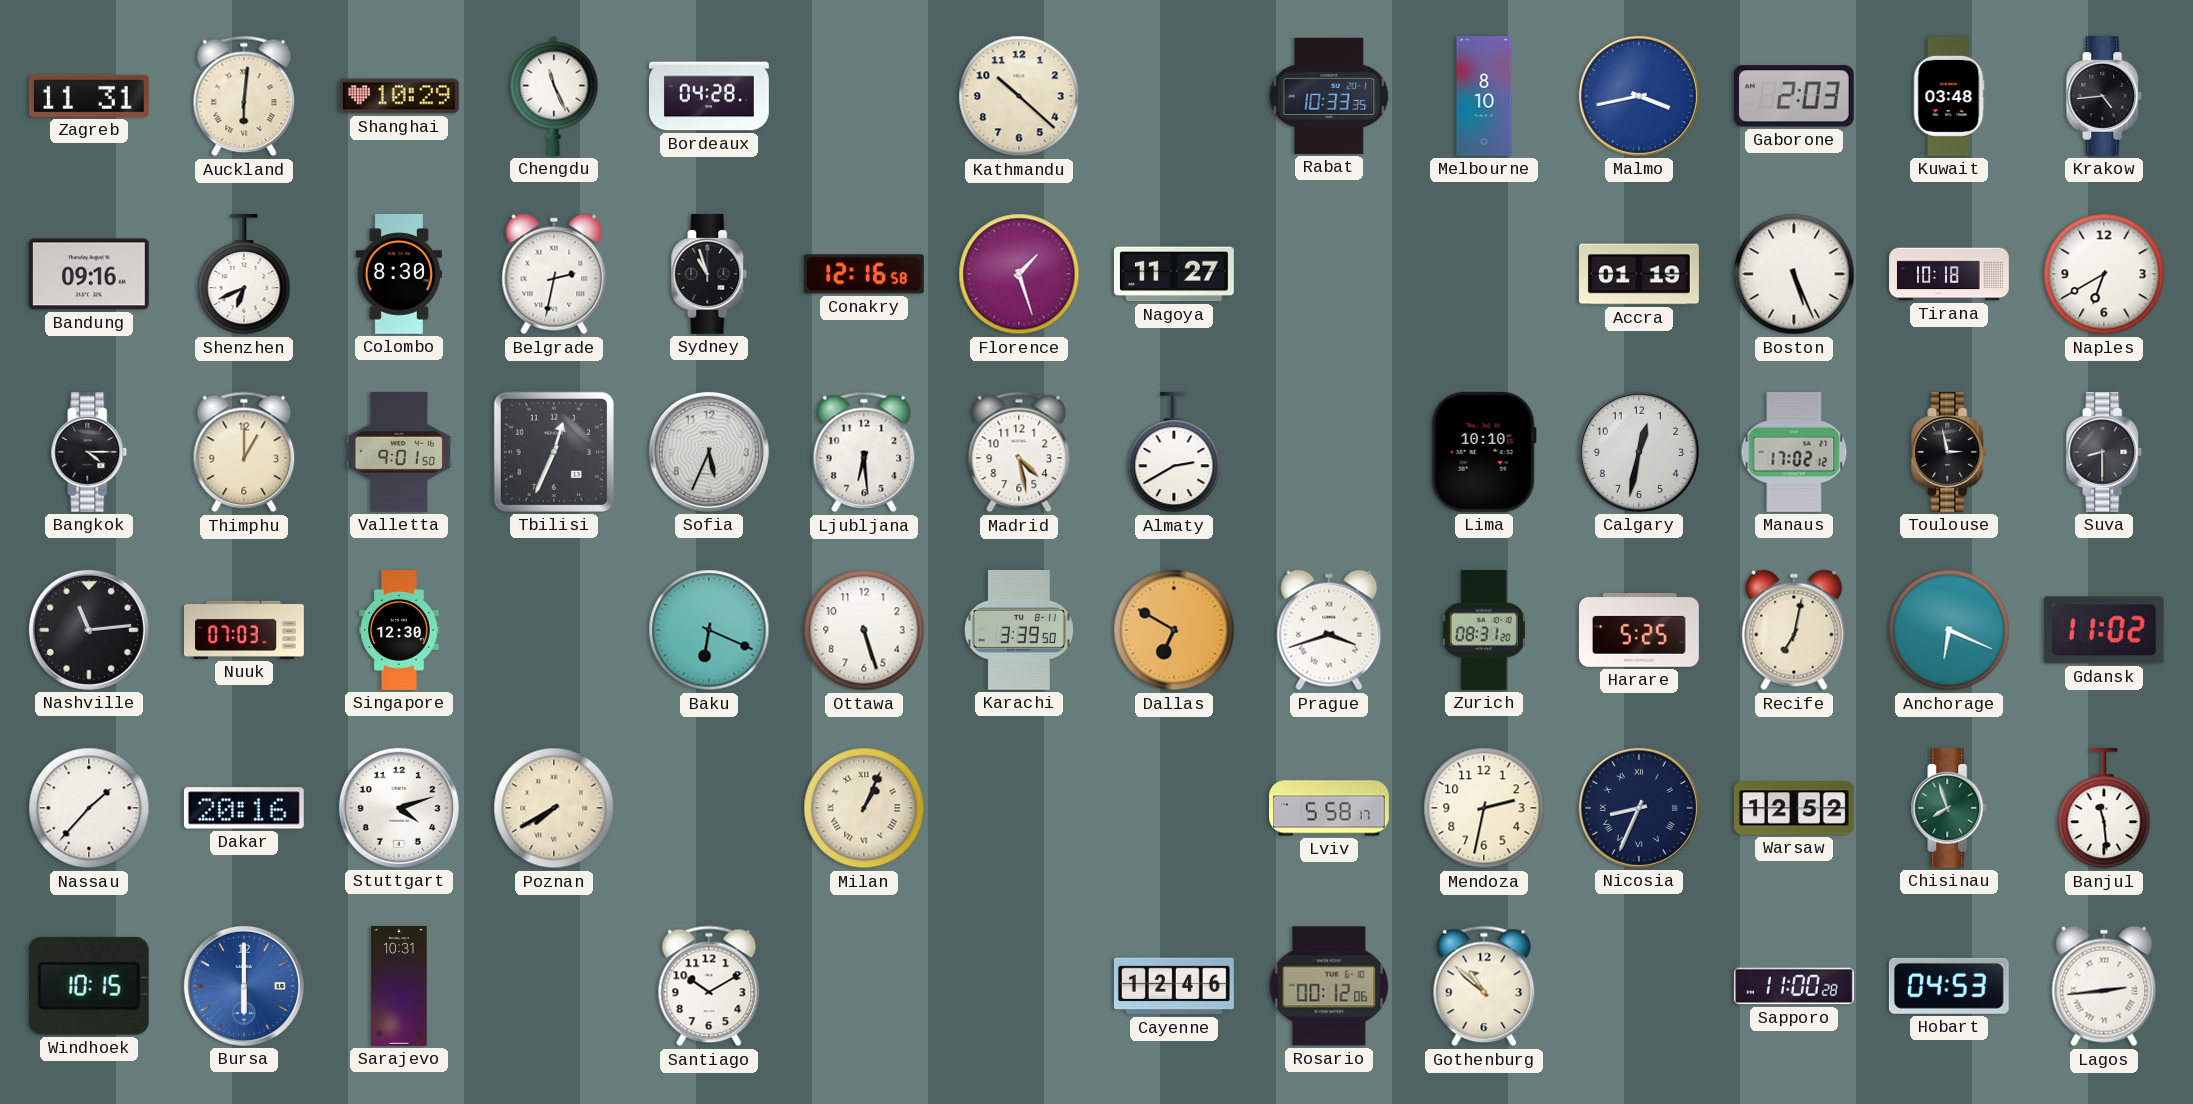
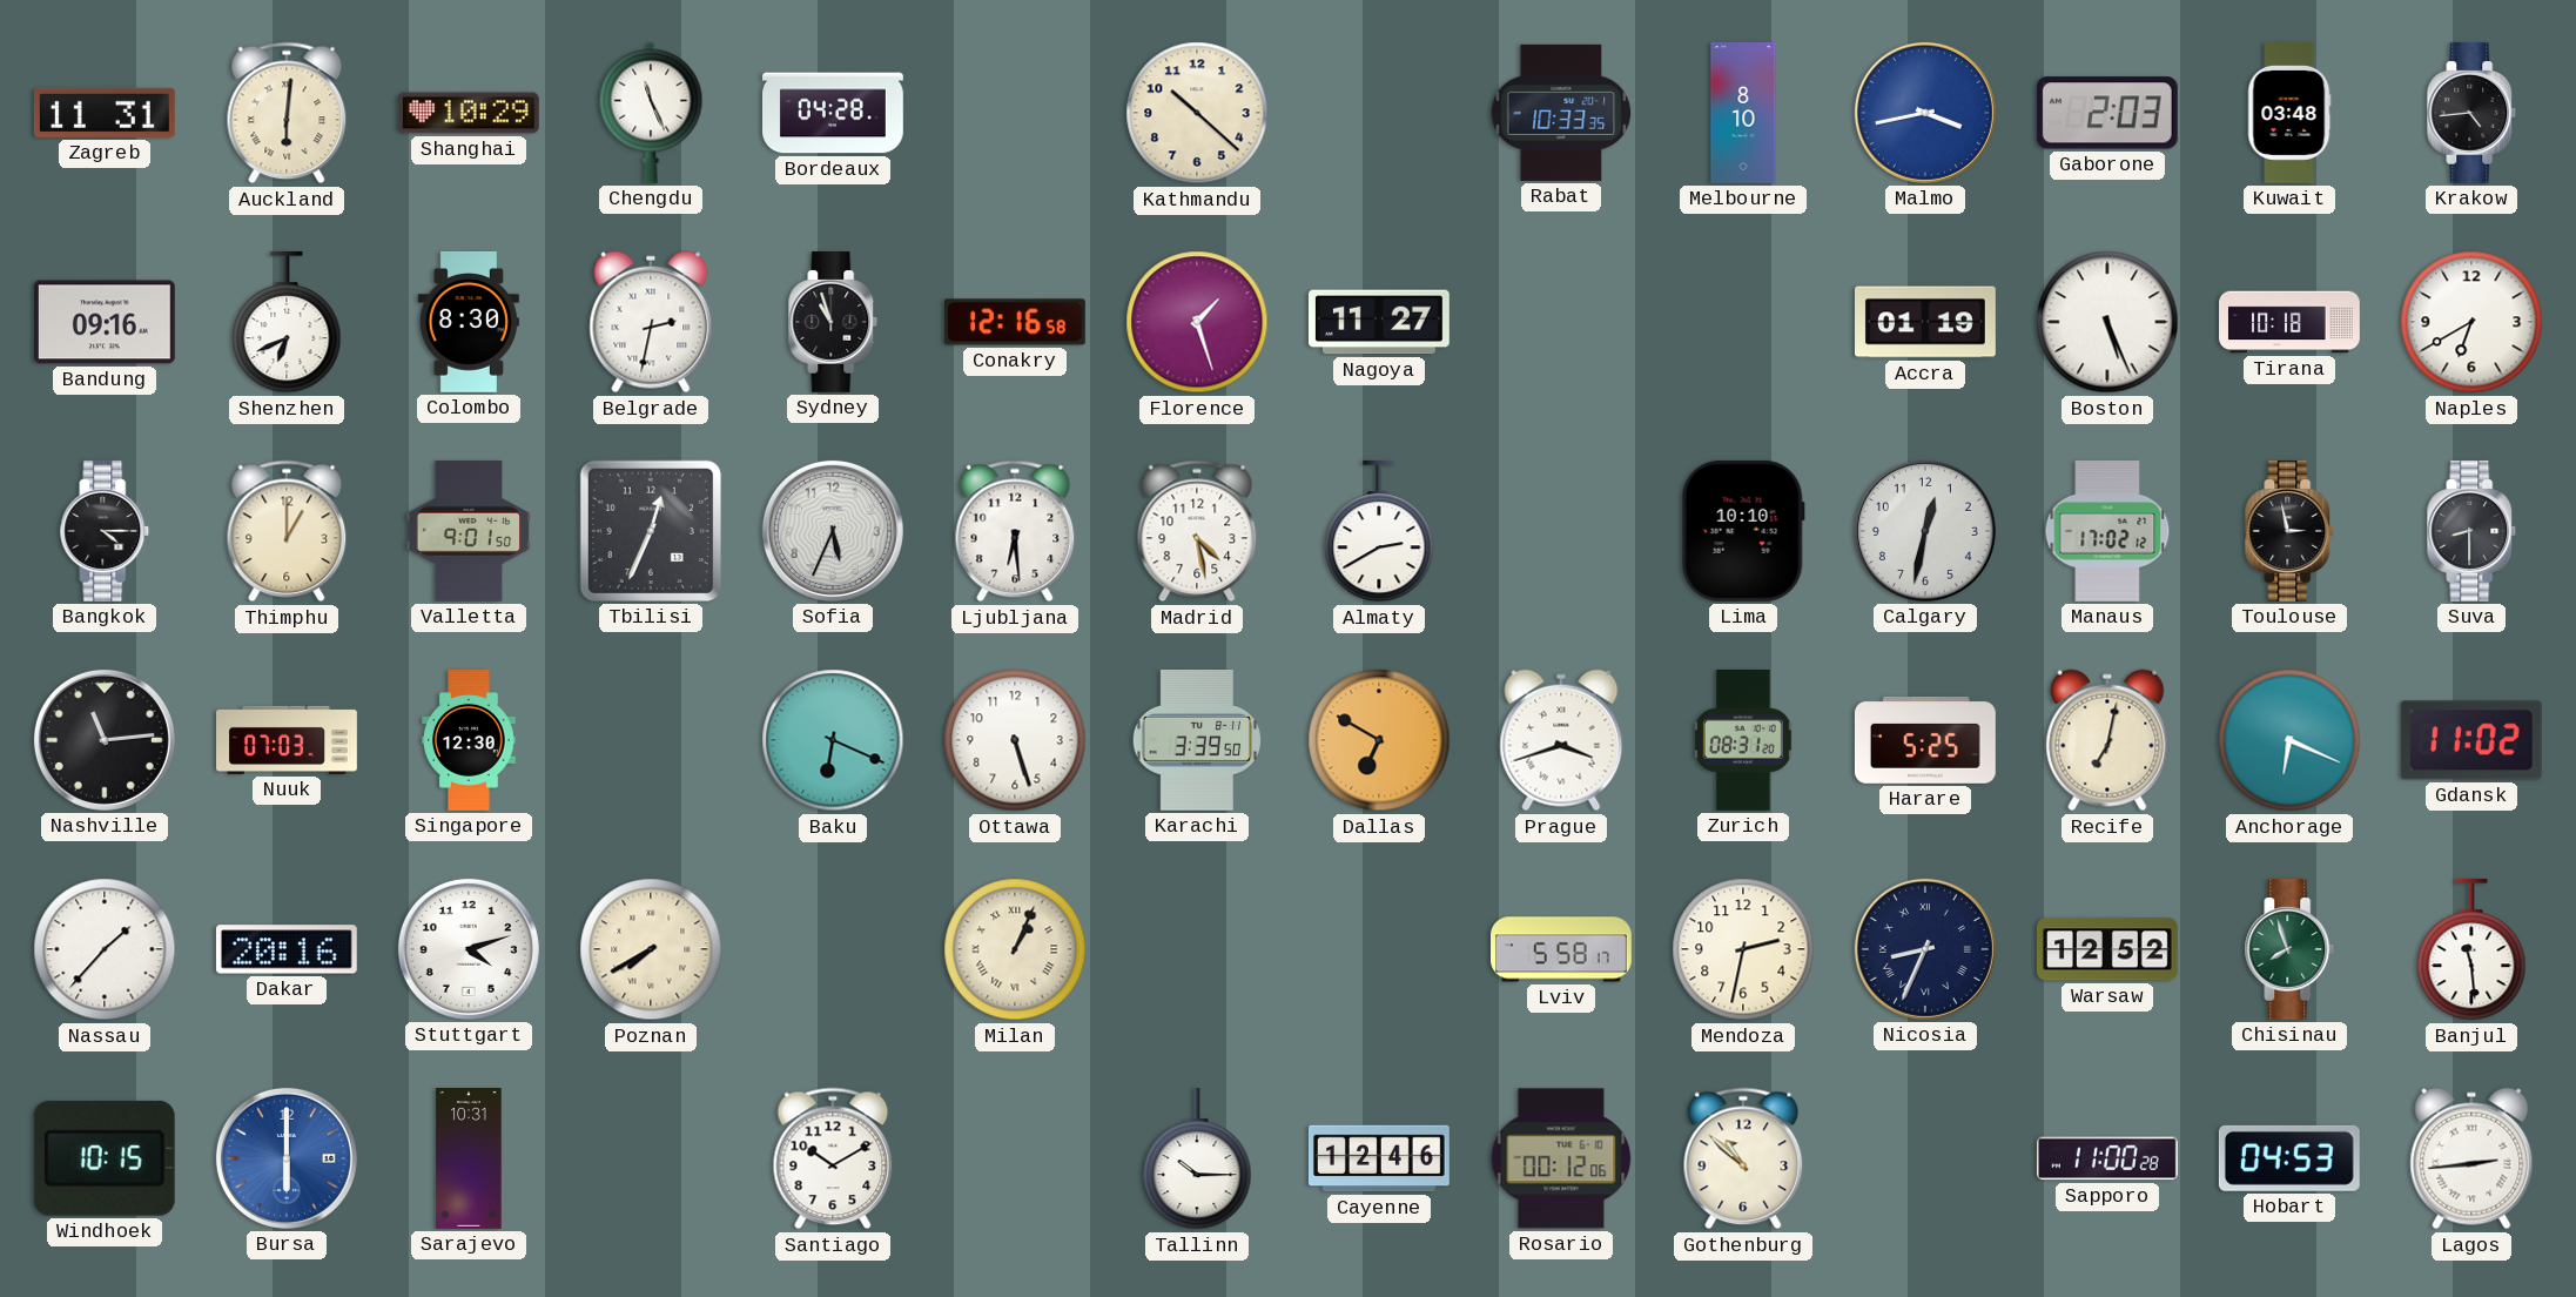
Tallinn: none -> 10:15 (1197, 1158)
